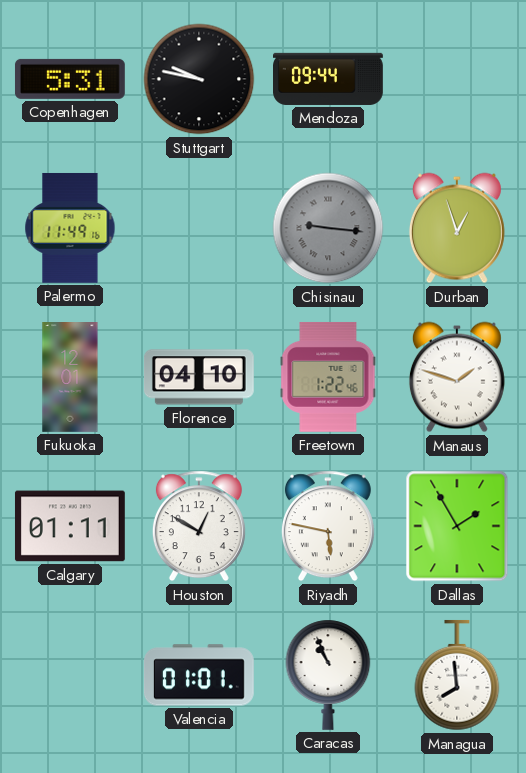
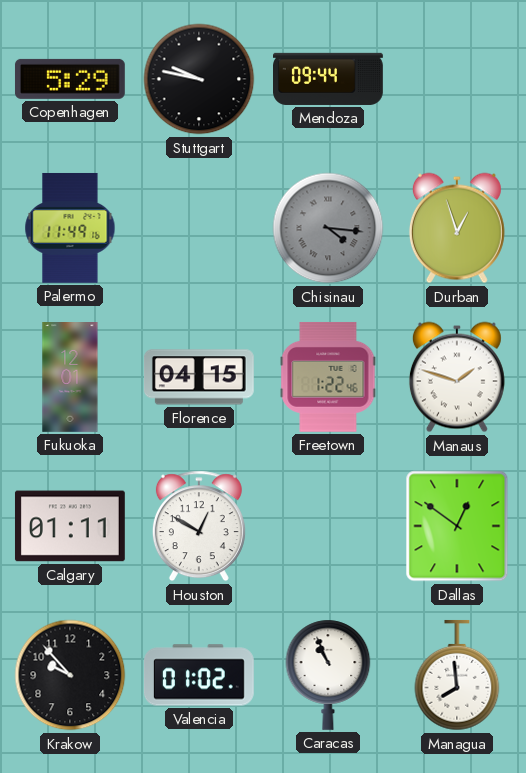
Copenhagen: 5:31 -> 5:29 (70, 79)
Chisinau: 9:16 -> 4:16 (328, 228)
Florence: 04:10 -> 04:15 (199, 377)
Riyadh: 5:47 -> none (328, 526)
Dallas: 1:55 -> 12:51 (457, 526)
Krakow: none -> 9:53 (70, 675)
Valencia: 01:01 -> 01:02 (199, 675)
